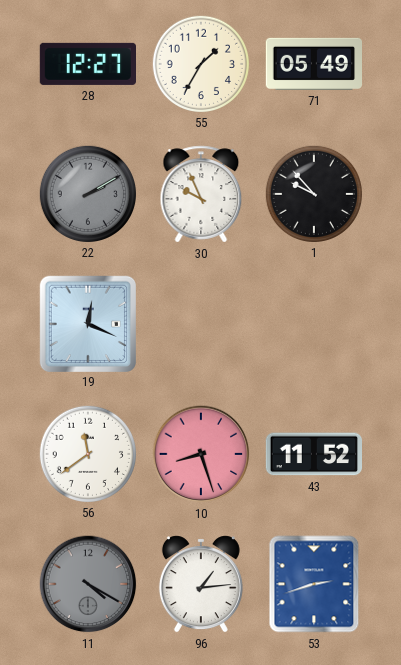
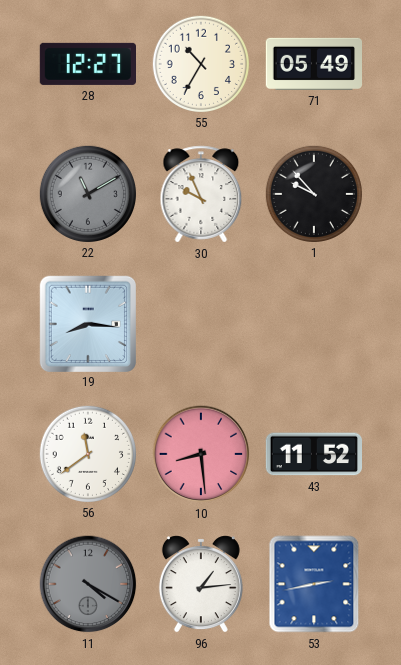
55: 1:35 -> 10:35 (200, 63)
22: 2:10 -> 11:10 (87, 193)
19: 12:19 -> 8:16 (87, 323)
10: 8:27 -> 8:29 (201, 454)
53: 2:42 -> 2:43 (314, 584)
